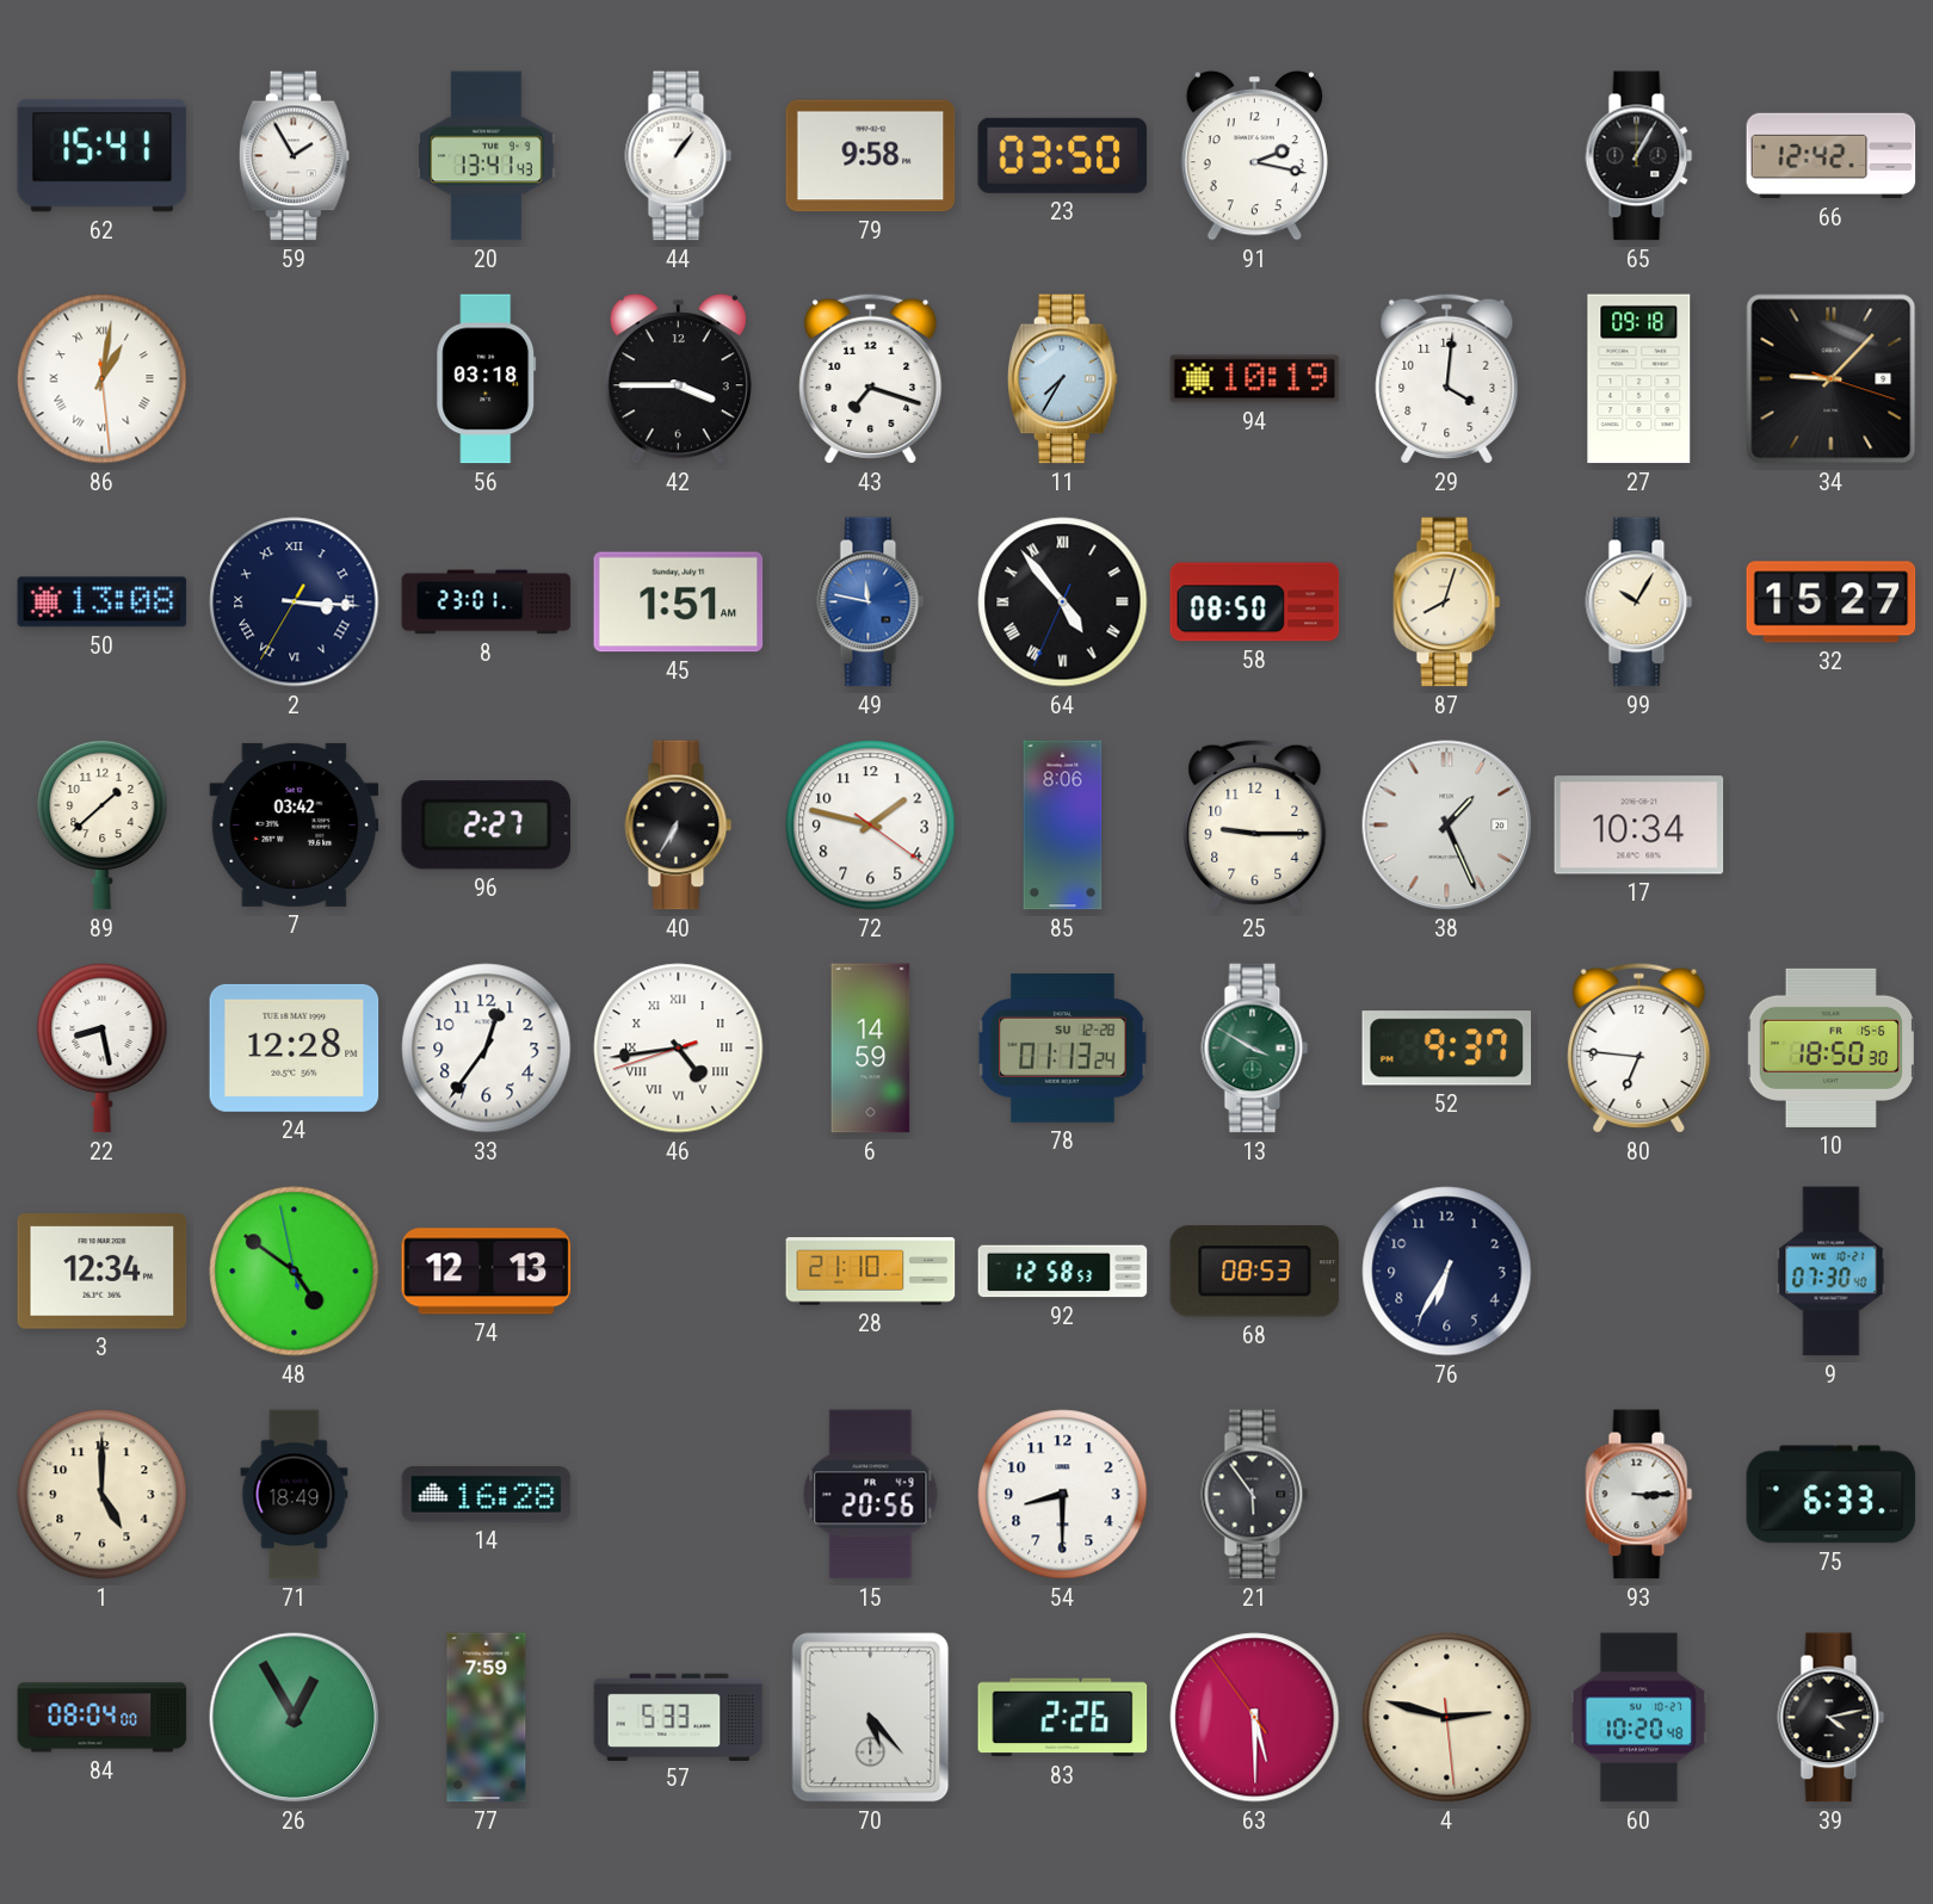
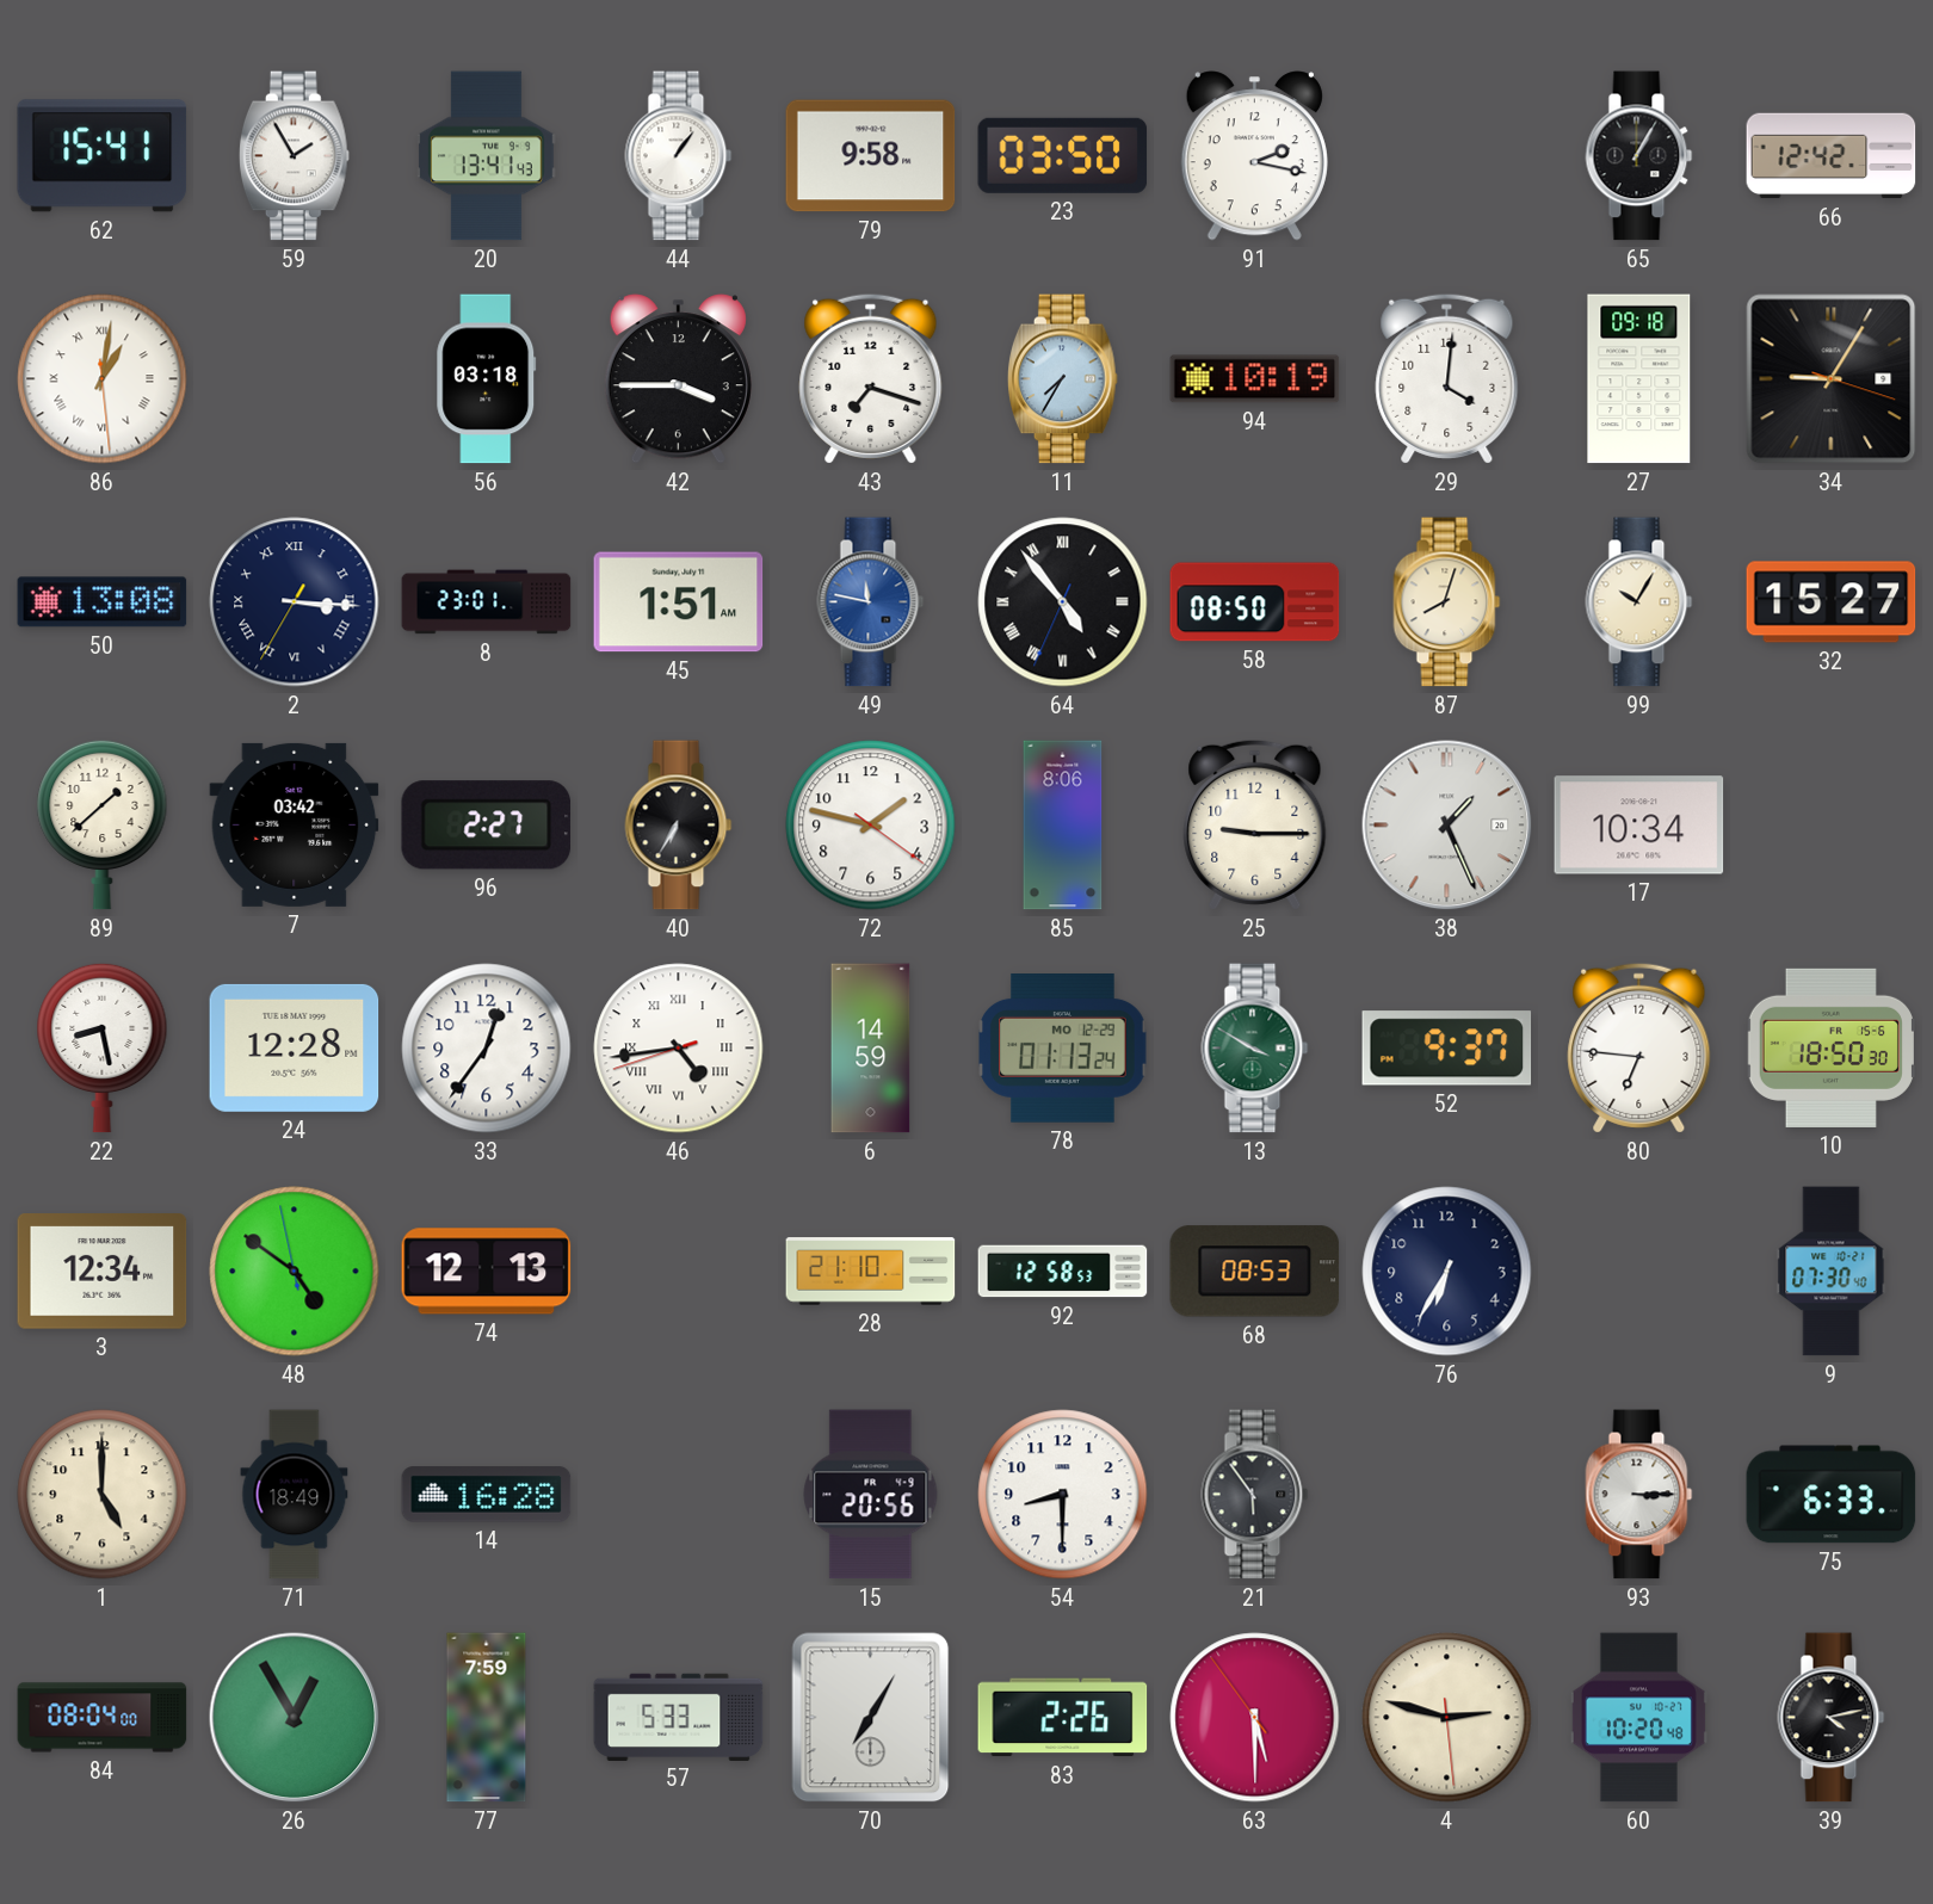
34: 9:07 -> 9:05 (1832, 379)
78 date: SU 12-28 -> MO 12-29 (1063, 1049)
70: 5:23 -> 7:05 (871, 1718)
